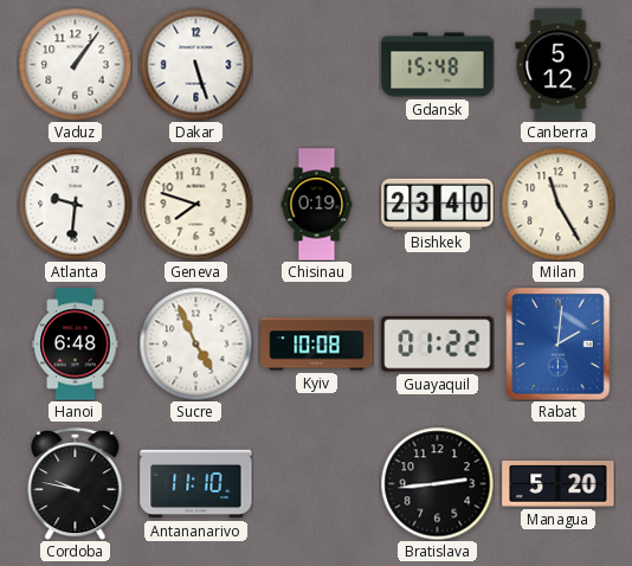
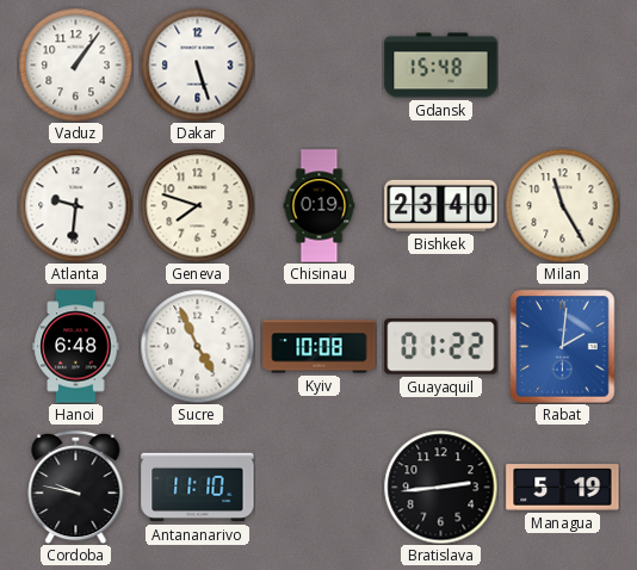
Canberra: 5:12 -> none (559, 65)
Managua: 5:20 -> 5:19 (563, 488)
